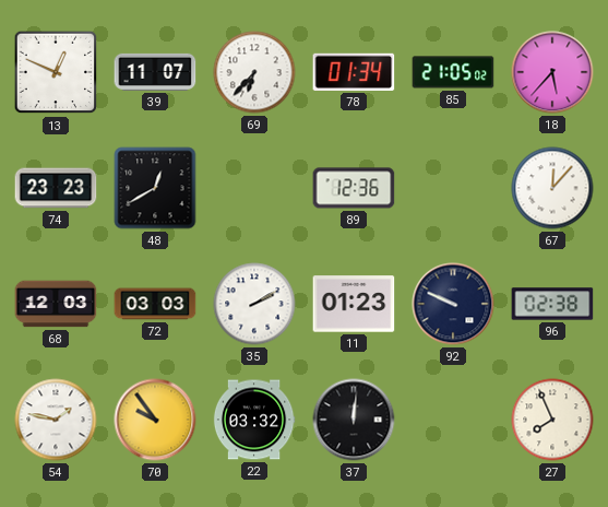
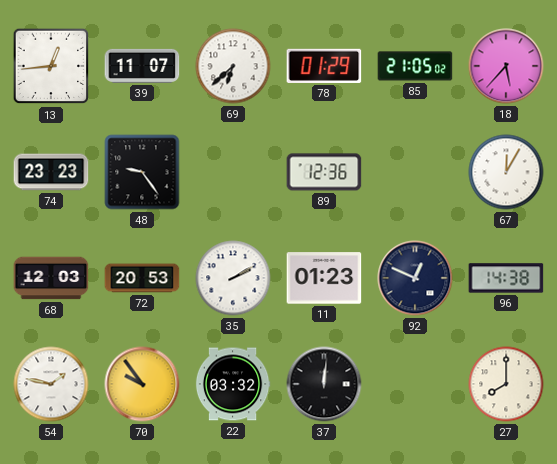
13: 12:49 -> 12:44 (51, 66)
69: 6:37 -> 6:38 (233, 66)
78: 01:34 -> 01:29 (324, 66)
48: 12:40 -> 9:24 (142, 172)
67: 12:07 -> 12:05 (506, 172)
72: 03:03 -> 20:53 (142, 278)
92: 9:49 -> 12:49 (415, 278)
96: 02:38 -> 14:38 (506, 278)
27: 7:56 -> 8:00 (506, 384)
